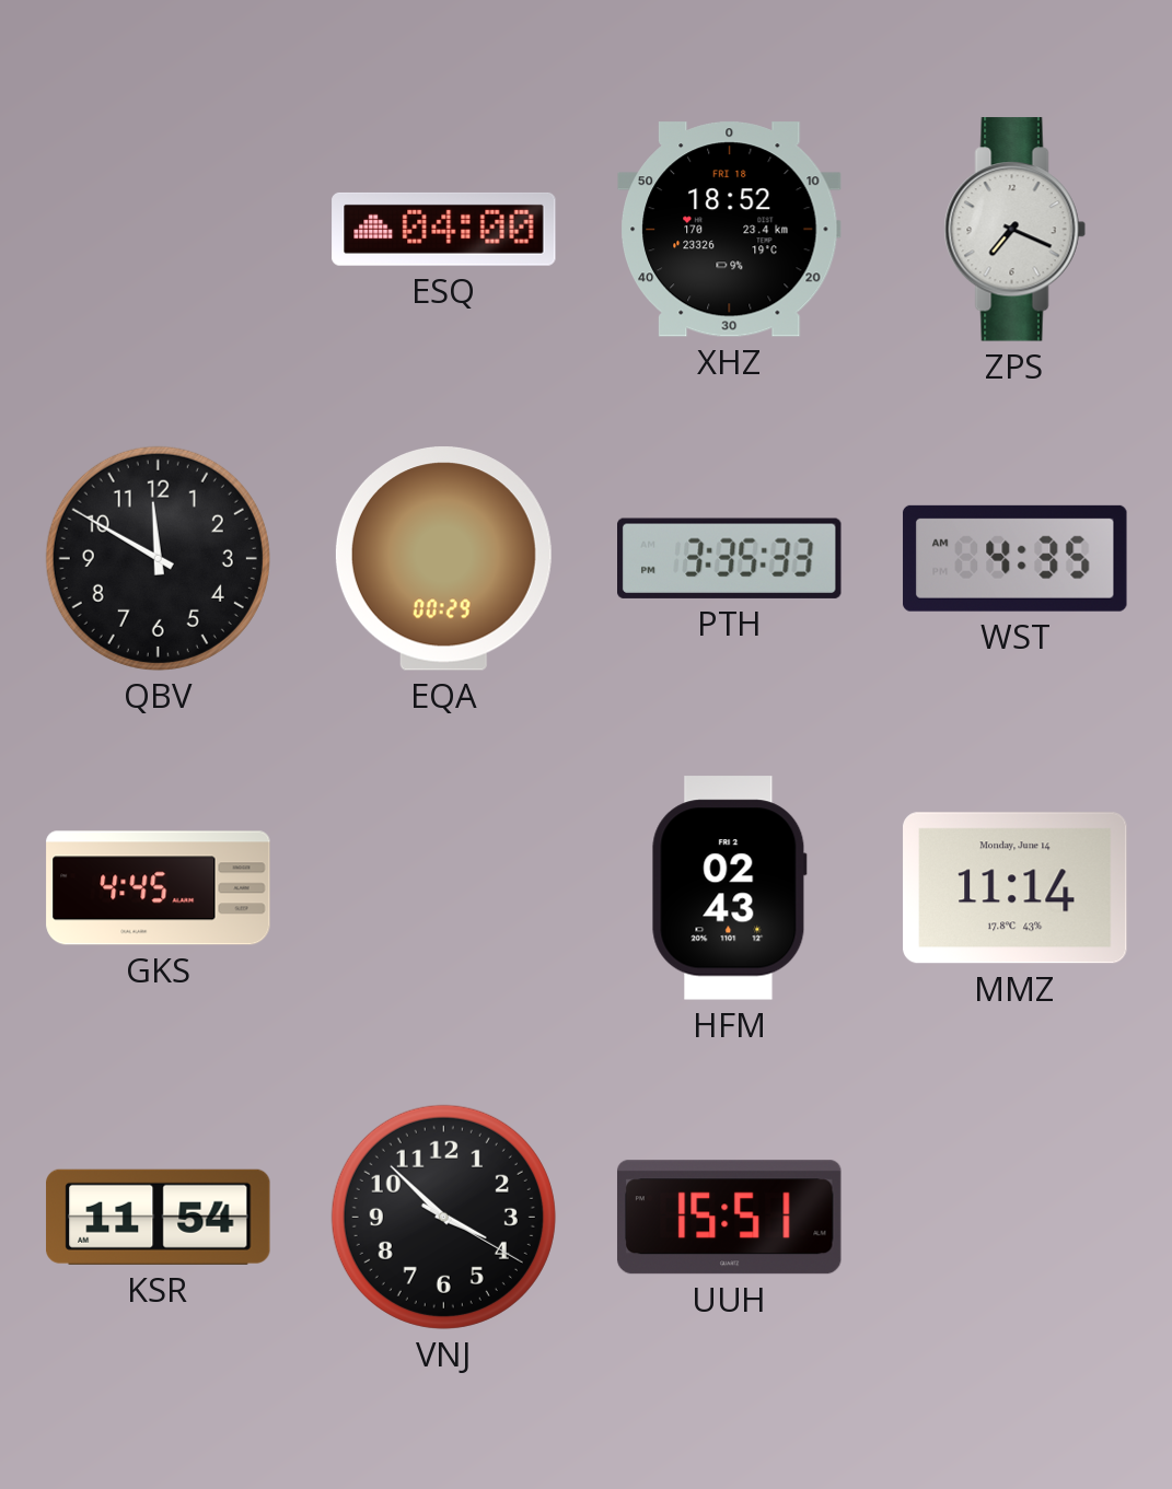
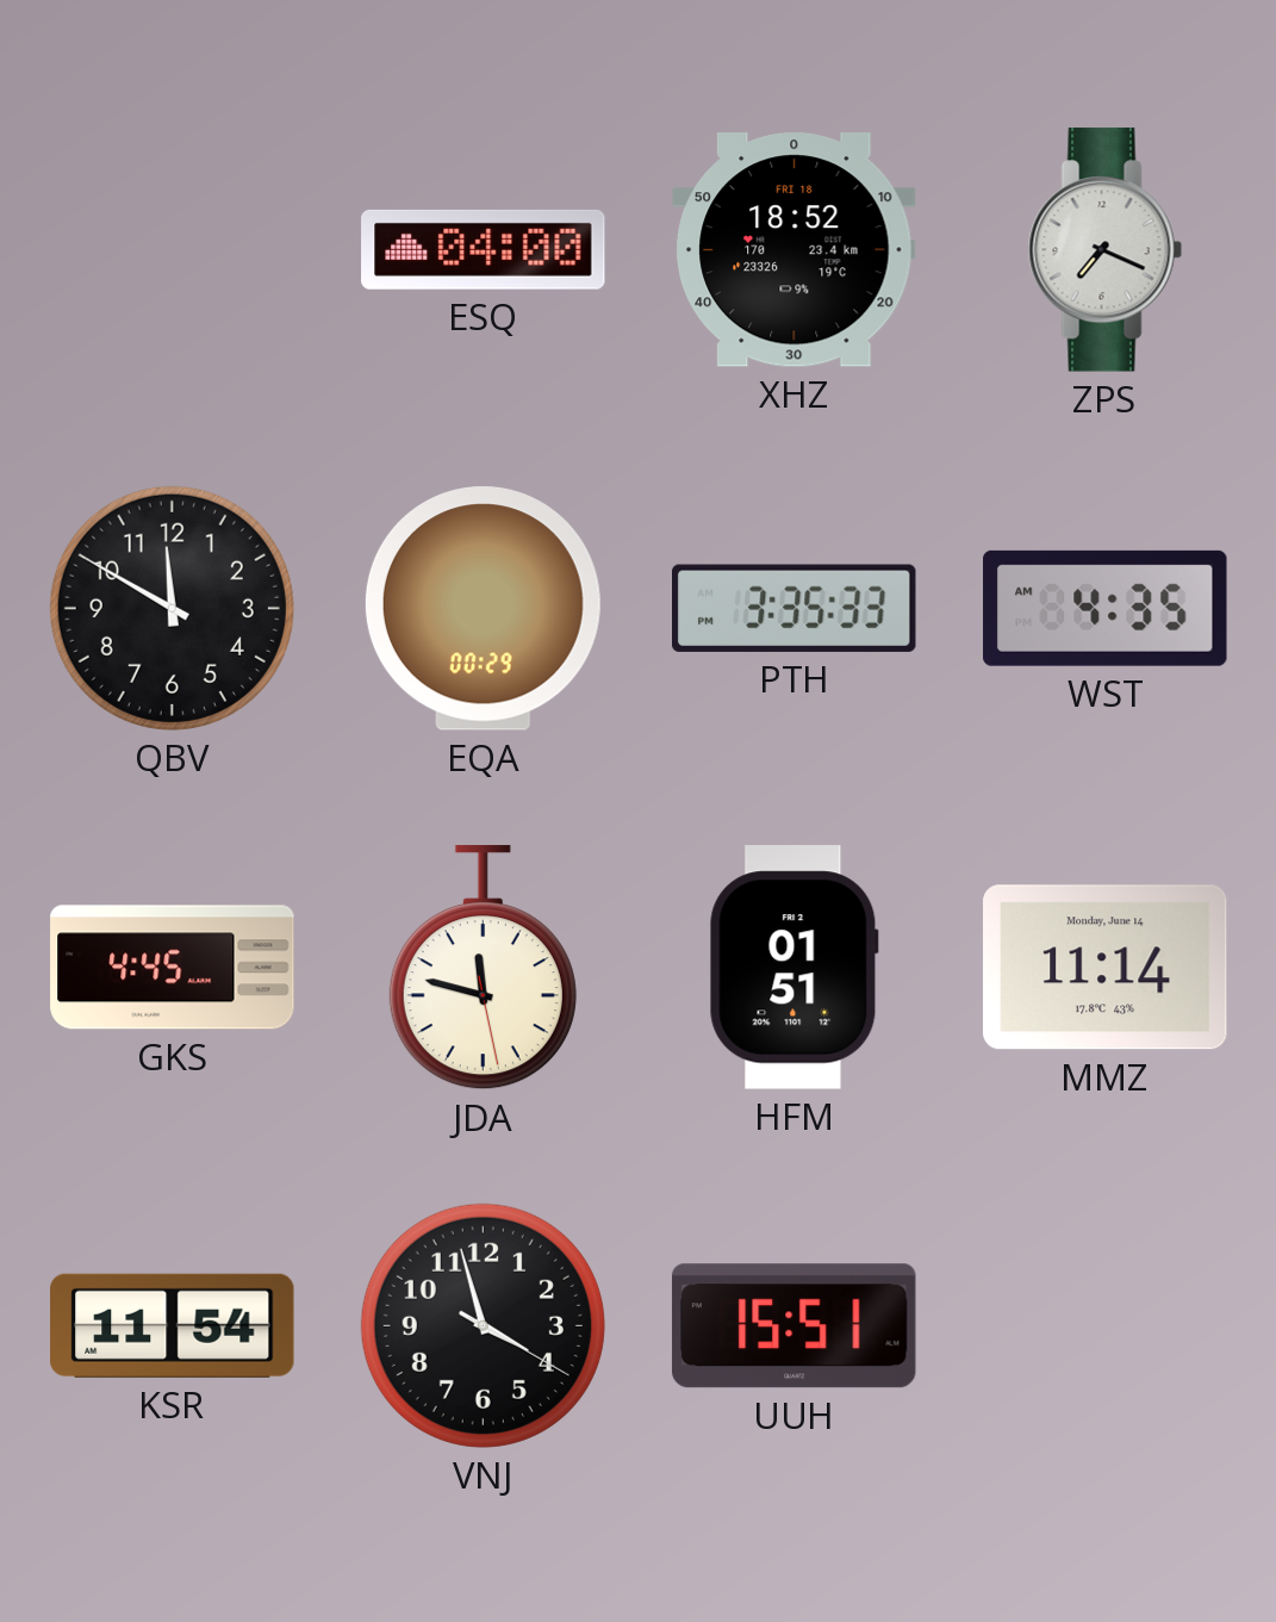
JDA: none -> 11:47 (483, 968)
HFM: 02:43 -> 01:51 (793, 968)
VNJ: 3:52 -> 3:57 (483, 1325)
